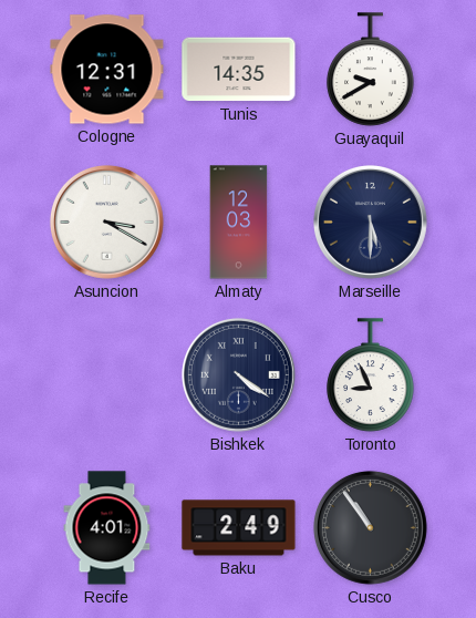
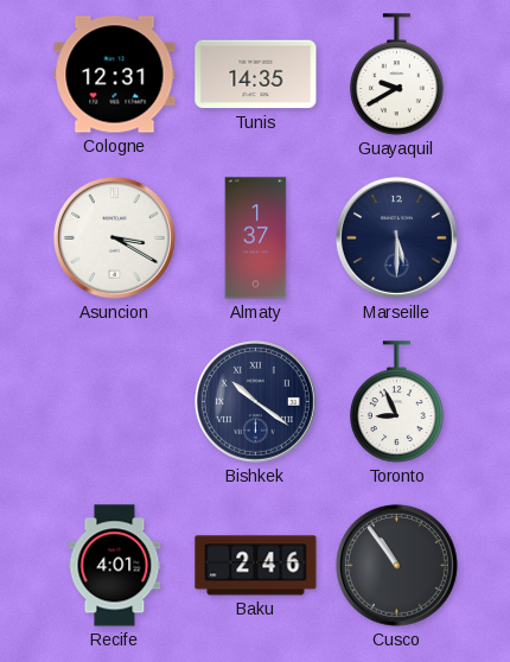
Almaty: 12:03 -> 1:37 (256, 238)
Bishkek: 4:21 -> 10:21 (255, 401)
Baku: 2:49 -> 2:46 (256, 566)
